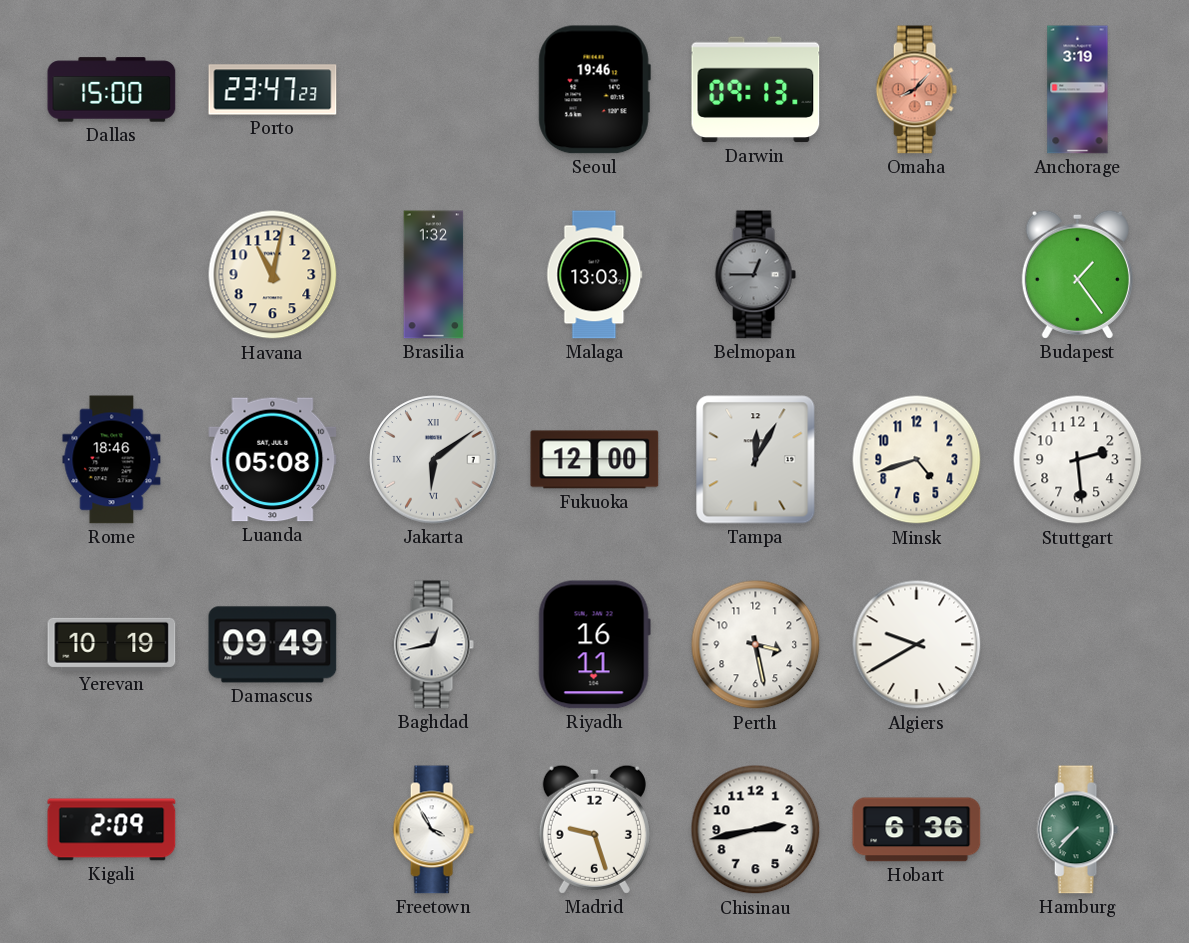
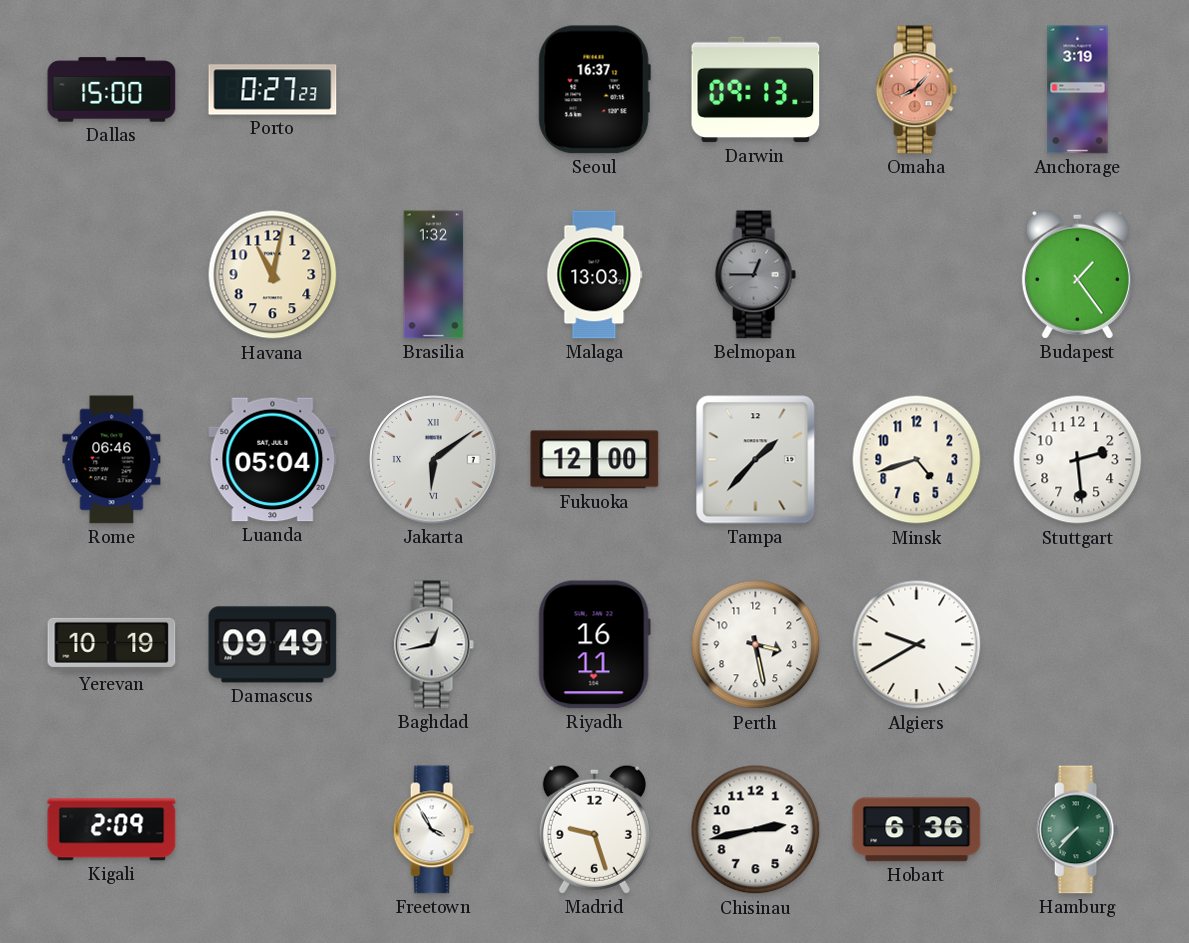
Porto: 23:47 -> 0:27 (273, 90)
Seoul: 19:46 -> 16:37 (594, 90)
Rome: 18:46 -> 06:46 (112, 460)
Luanda: 05:08 -> 05:04 (273, 460)
Tampa: 12:05 -> 1:37 (756, 460)
